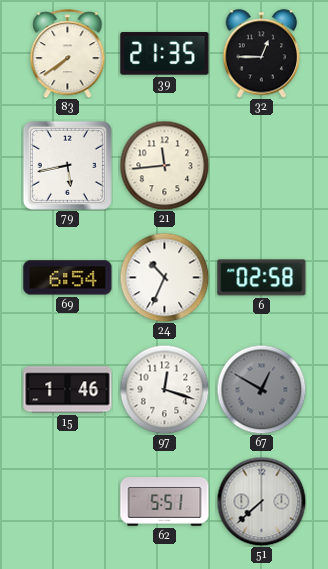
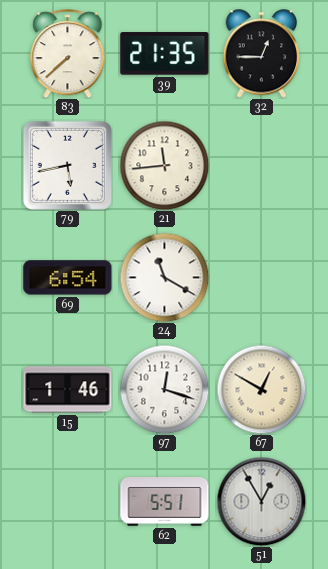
83: 7:39 -> 7:38 (68, 54)
24: 10:34 -> 11:20 (164, 277)
6: 02:58 -> none (262, 278)
67 dial: grey -> cream (261, 389)
51: 7:38 -> 12:55 (261, 501)
